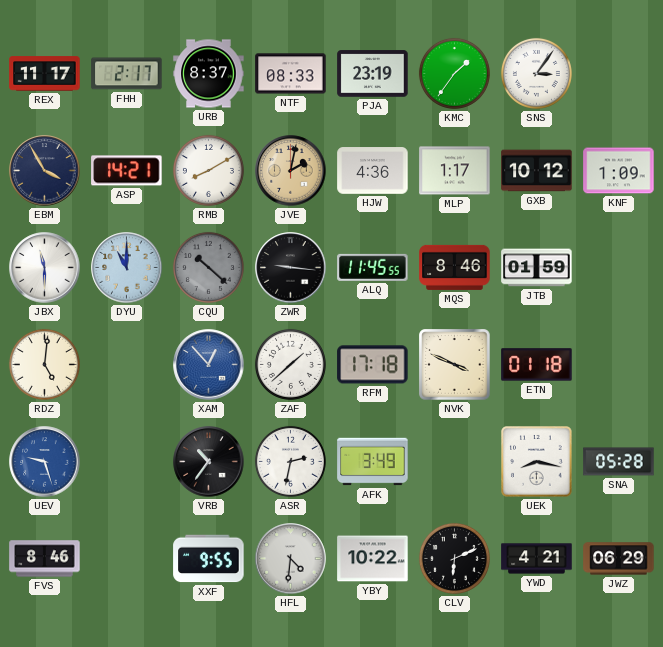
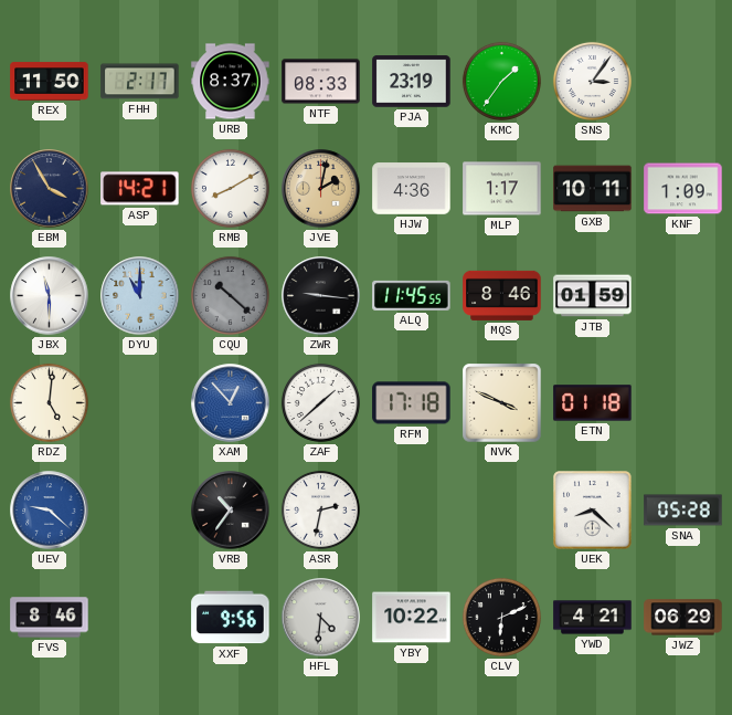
REX: 11:17 -> 11:50 (50, 82)
GXB: 10:12 -> 10:11 (593, 189)
UEV: 9:27 -> 9:22 (50, 511)
AFK: 3:49 -> none (373, 462)
UEK: 8:17 -> 8:22 (593, 511)
XXF: 9:55 -> 9:56 (231, 618)
